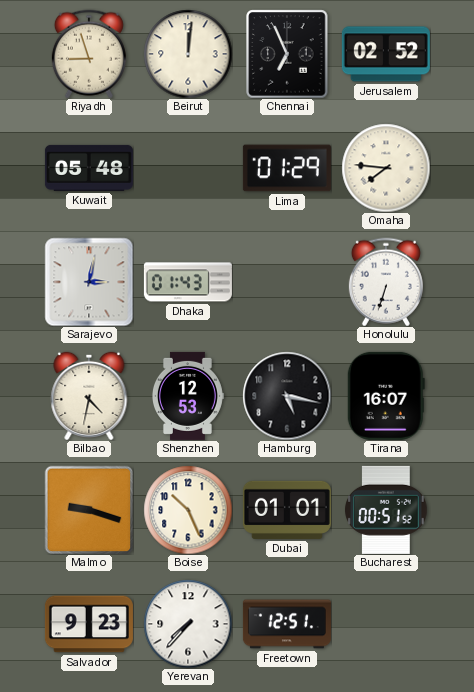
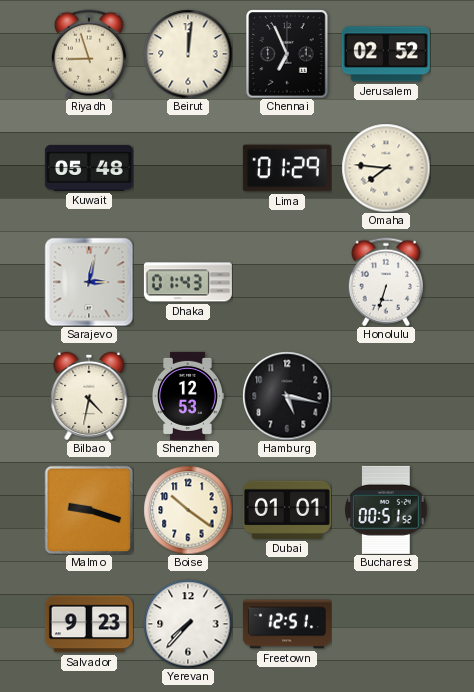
Tirana: 16:07 -> none (386, 396)
Boise: 10:26 -> 10:21 (188, 510)
